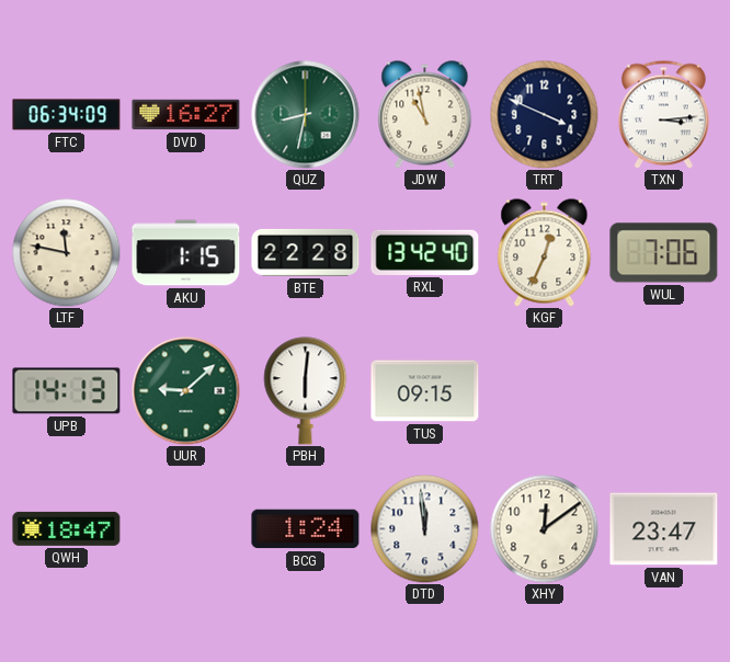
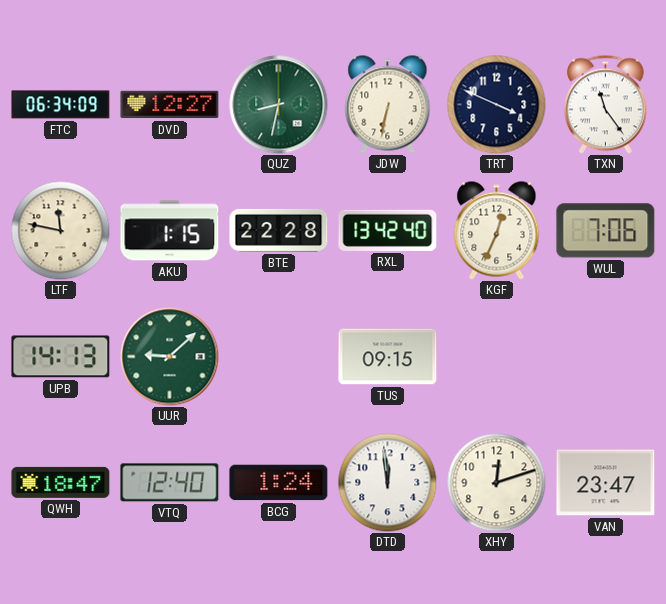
DVD: 16:27 -> 12:27 (170, 105)
JDW: 10:58 -> 6:32 (388, 105)
TXN: 3:14 -> 11:24 (606, 104)
PBH: 6:01 -> none (306, 391)
VTQ: none -> 12:40 (170, 483)
XHY: 12:09 -> 12:12 (497, 483)
